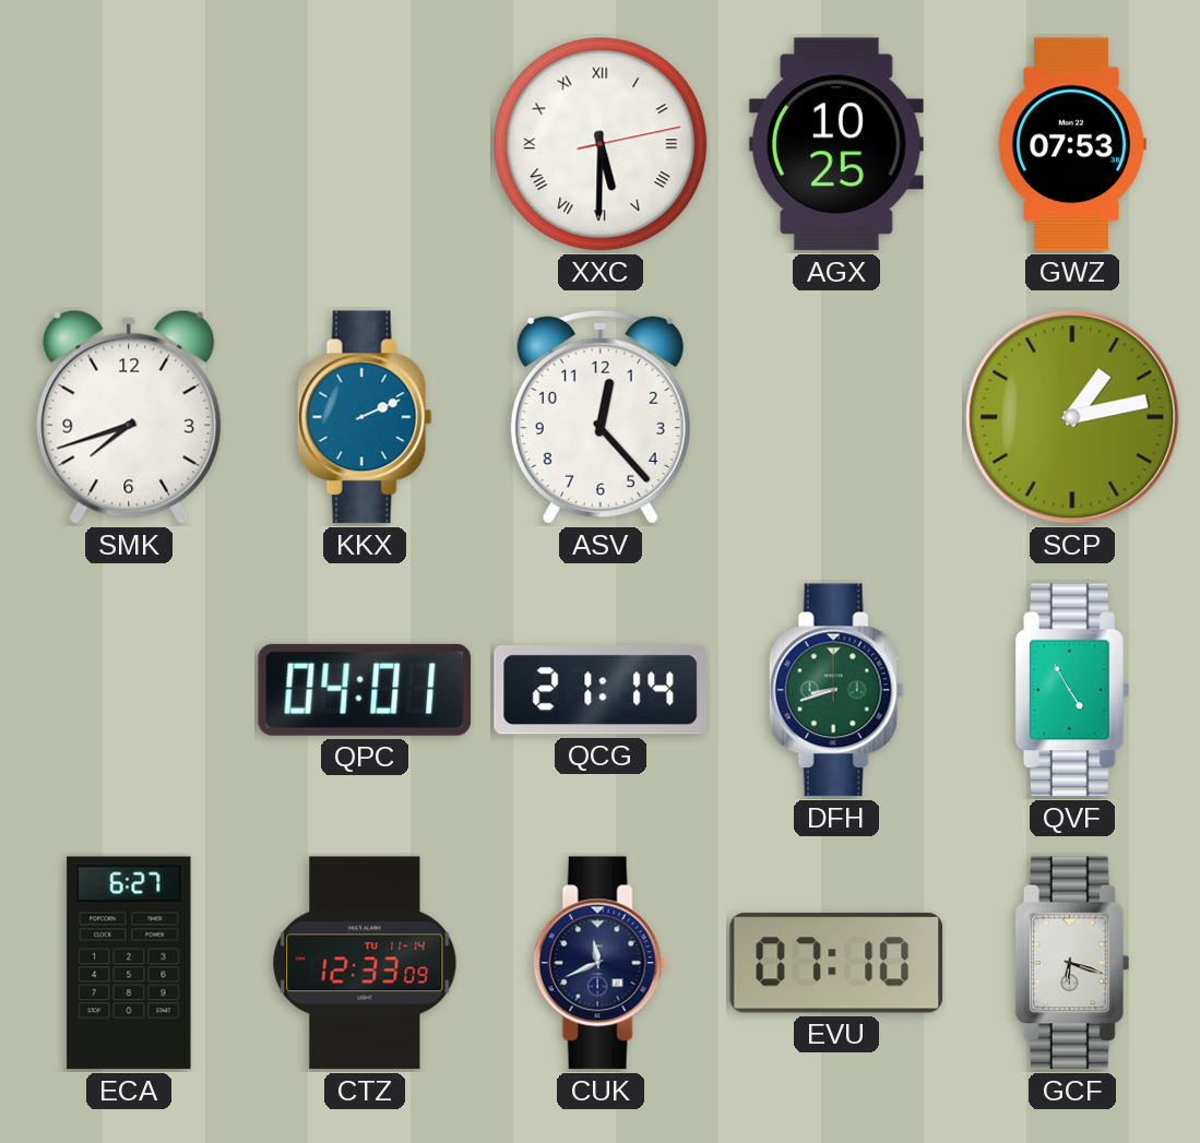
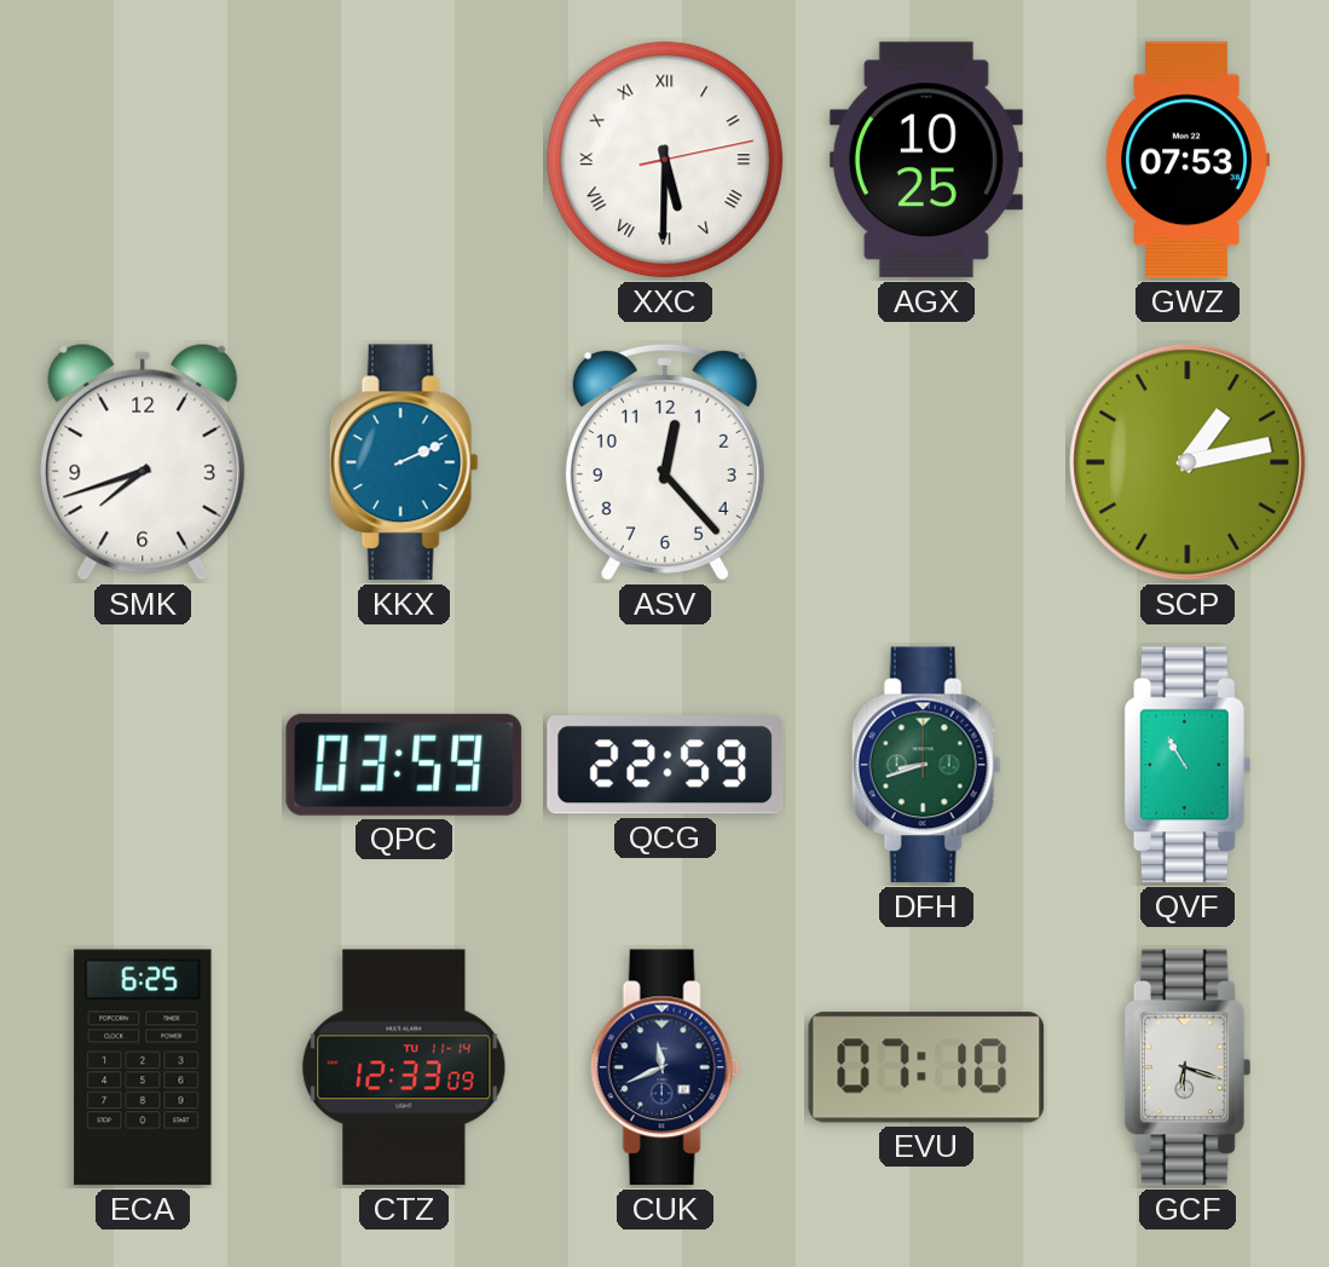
QPC: 04:01 -> 03:59 (404, 765)
QCG: 21:14 -> 22:59 (664, 765)
QVF: 4:55 -> 10:55 (1186, 765)
ECA: 6:27 -> 6:25 (143, 1067)
